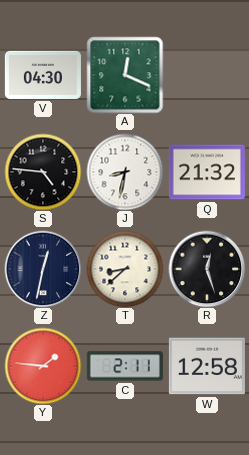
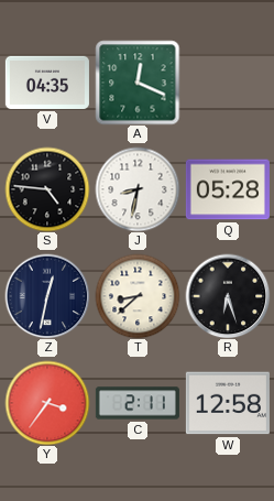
V: 04:30 -> 04:35 (47, 83)
Q: 21:32 -> 05:28 (228, 189)
R: 12:27 -> 6:27 (228, 296)
Y: 1:46 -> 3:36 (47, 403)
